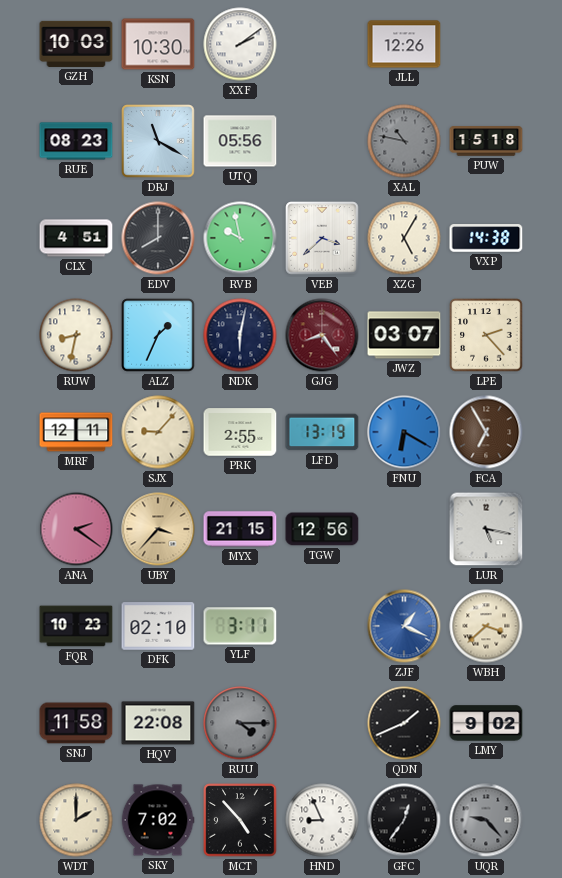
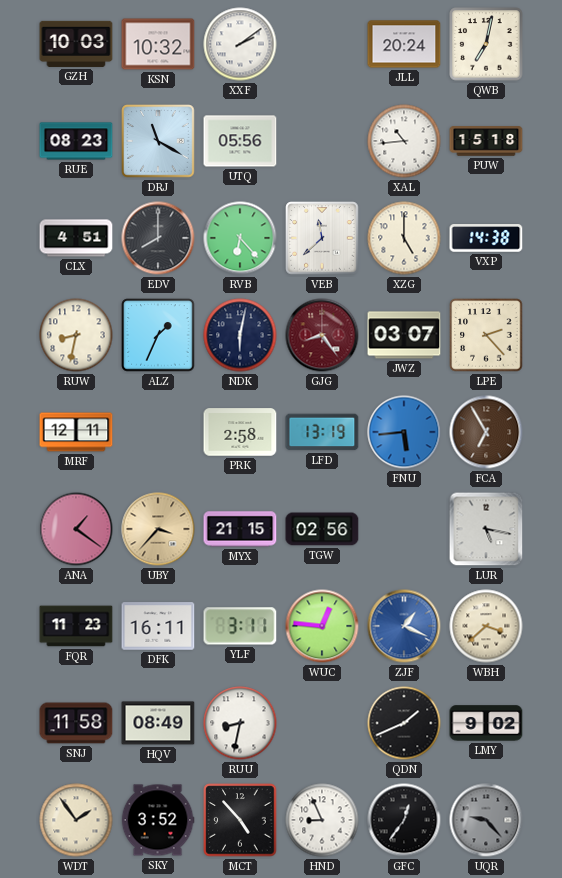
KSN: 10:30 -> 10:32 (158, 44)
JLL: 12:26 -> 20:24 (404, 44)
QWB: none -> 7:02 (486, 44)
XAL: 10:47 -> 10:44 (404, 141)
XAL dial: grey -> white (404, 141)
RVB: 9:58 -> 6:23 (240, 238)
VEB: 3:38 -> 11:38 (322, 238)
XZG: 5:05 -> 5:00 (404, 238)
SJX: 9:07 -> none (158, 432)
PRK: 2:55 -> 2:58 (240, 432)
FNU: 6:20 -> 5:44 (404, 432)
ANA: 2:21 -> 1:21 (76, 529)
TGW: 12:56 -> 02:56 (322, 529)
FQR: 10:23 -> 11:23 (76, 626)
DFK: 02:10 -> 16:11 (158, 626)
WUC: none -> 12:46 (322, 626)
HQV: 22:08 -> 08:49 (158, 723)
RUU: 4:15 -> 8:32 (240, 723)
RUU dial: grey -> white (240, 723)
WDT: 2:00 -> 1:54 (76, 820)
SKY: 7:02 -> 3:52 (158, 820)
